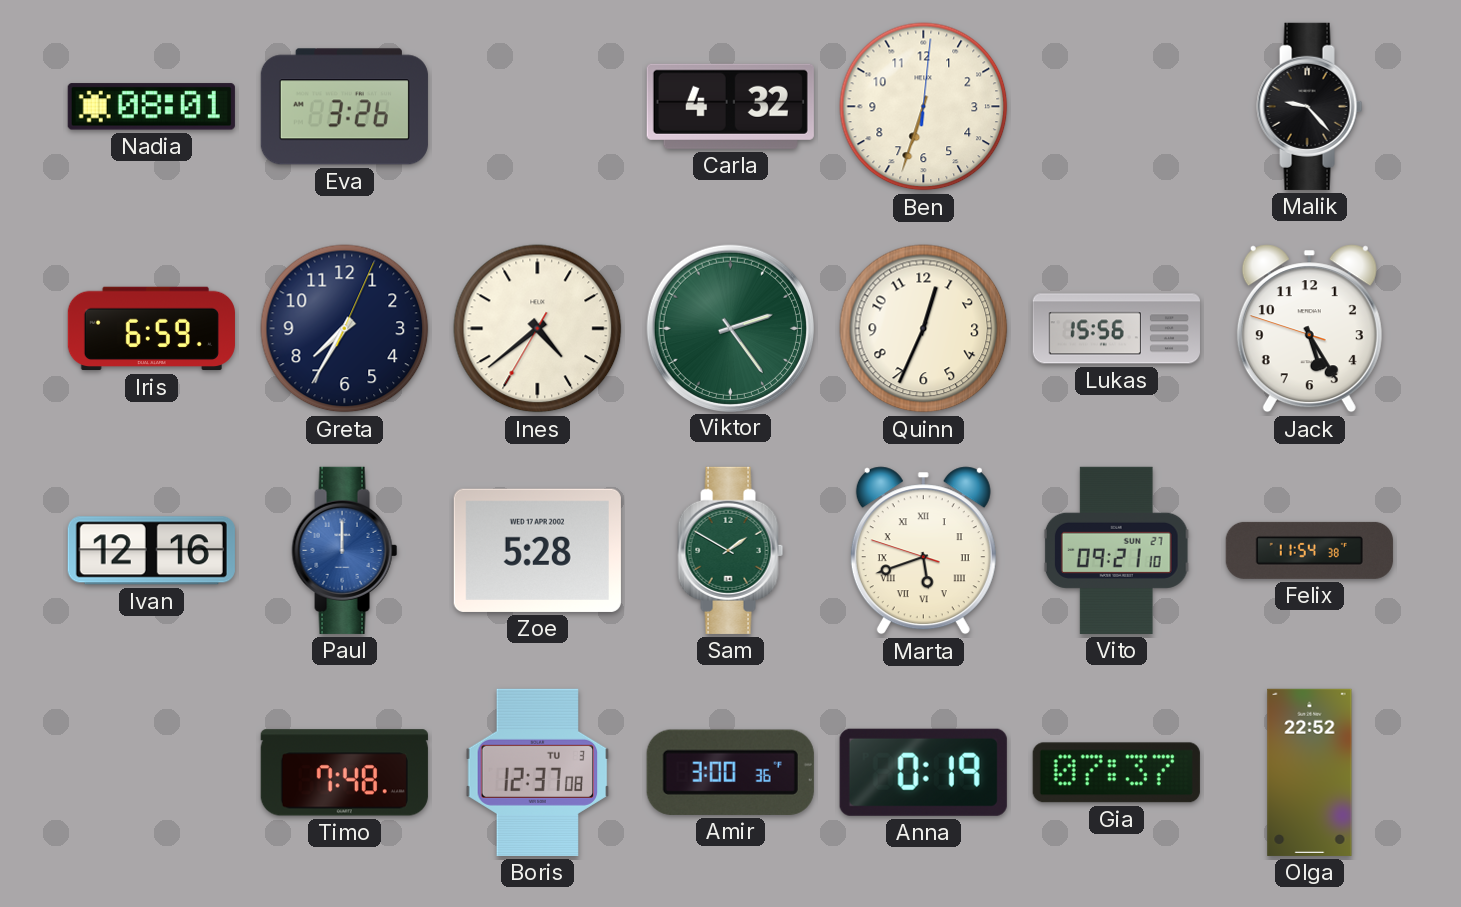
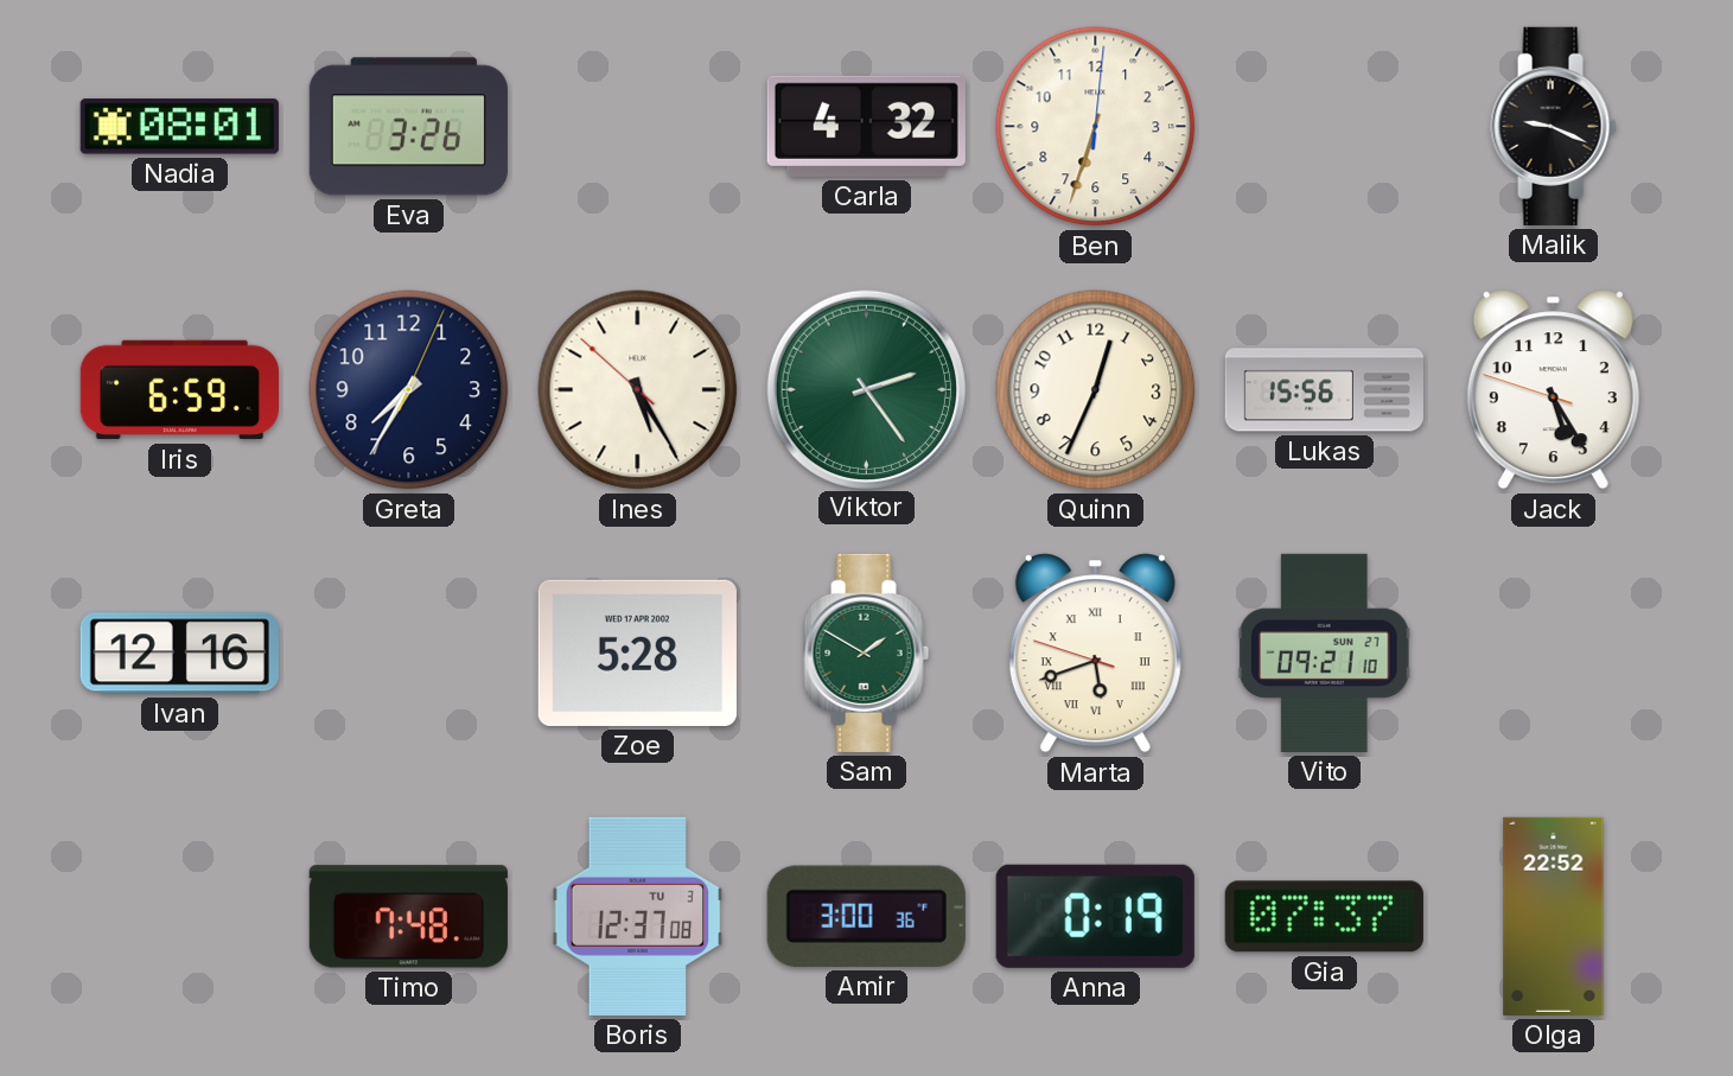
Malik: 9:23 -> 9:19 (1554, 126)
Ines: 4:38 -> 5:24 (638, 390)
Paul: 12:00 -> none (345, 550)
Felix: 11:54 -> none (1309, 550)
